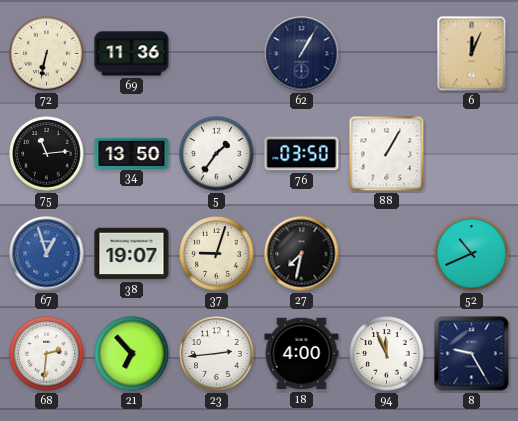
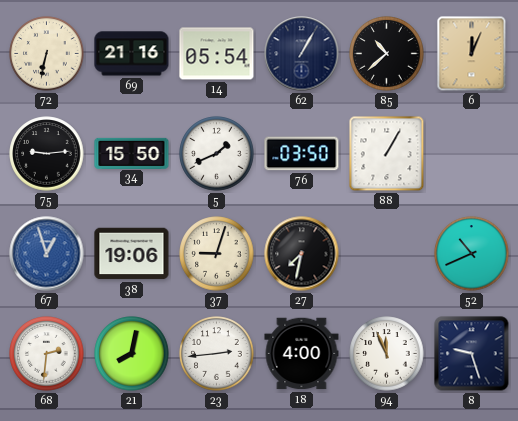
69: 11:36 -> 21:16 (132, 54)
14: none -> 05:54 (217, 54)
85: none -> 10:38 (387, 54)
75: 11:14 -> 9:14 (47, 154)
34: 13:50 -> 15:50 (132, 153)
5: 1:36 -> 1:41 (217, 154)
38: 19:07 -> 19:06 (132, 254)
21: 6:53 -> 8:02 (132, 354)
8: 9:25 -> 9:27 (472, 354)
